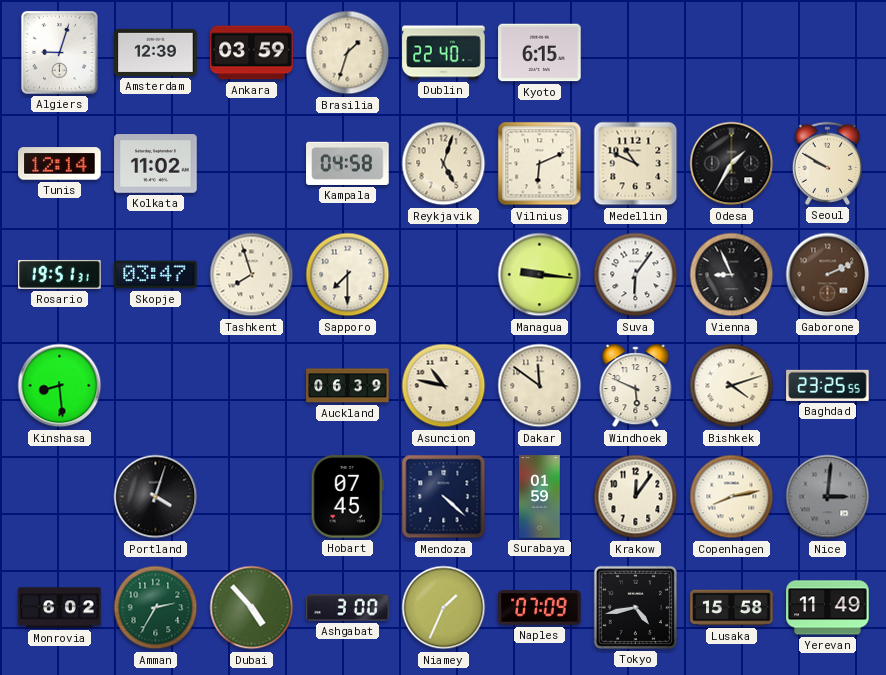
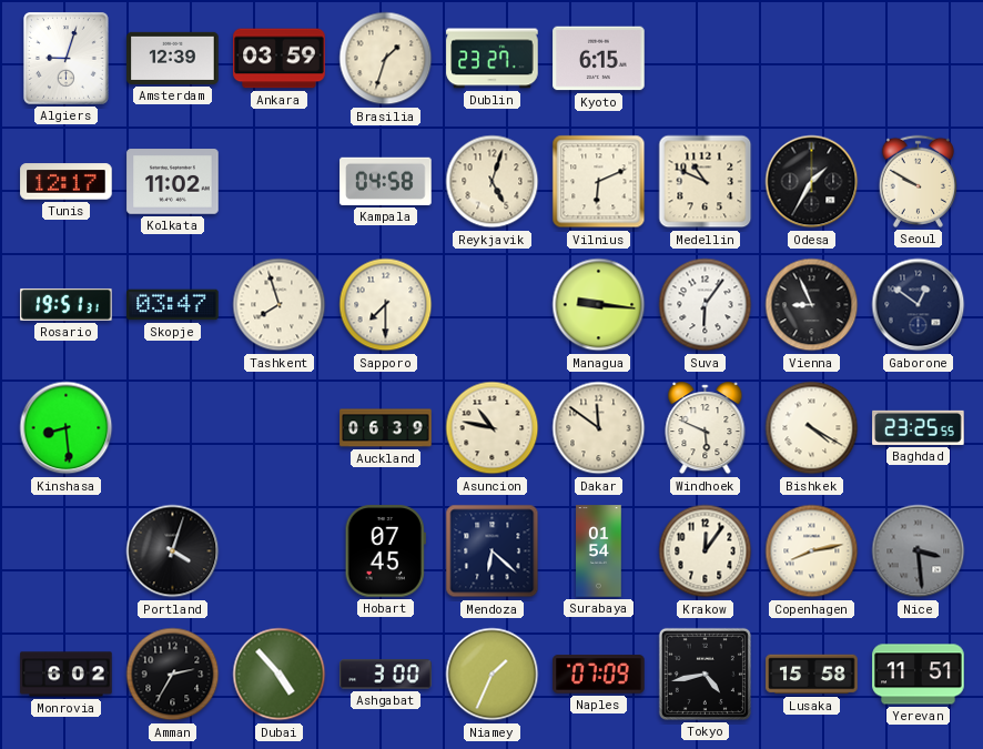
Dublin: 22:40 -> 23:27 (493, 59)
Tunis: 12:14 -> 12:17 (67, 182)
Gaborone: 2:11 -> 12:51 (919, 305)
Gaborone dial: brown -> navy (919, 305)
Bishkek: 4:12 -> 4:20 (812, 428)
Mendoza: 4:22 -> 6:22 (493, 551)
Surabaya: 01:59 -> 01:54 (599, 551)
Nice: 3:01 -> 3:29 (919, 551)
Amman dial: green -> black (173, 675)
Yerevan: 11:49 -> 11:51 (919, 675)
